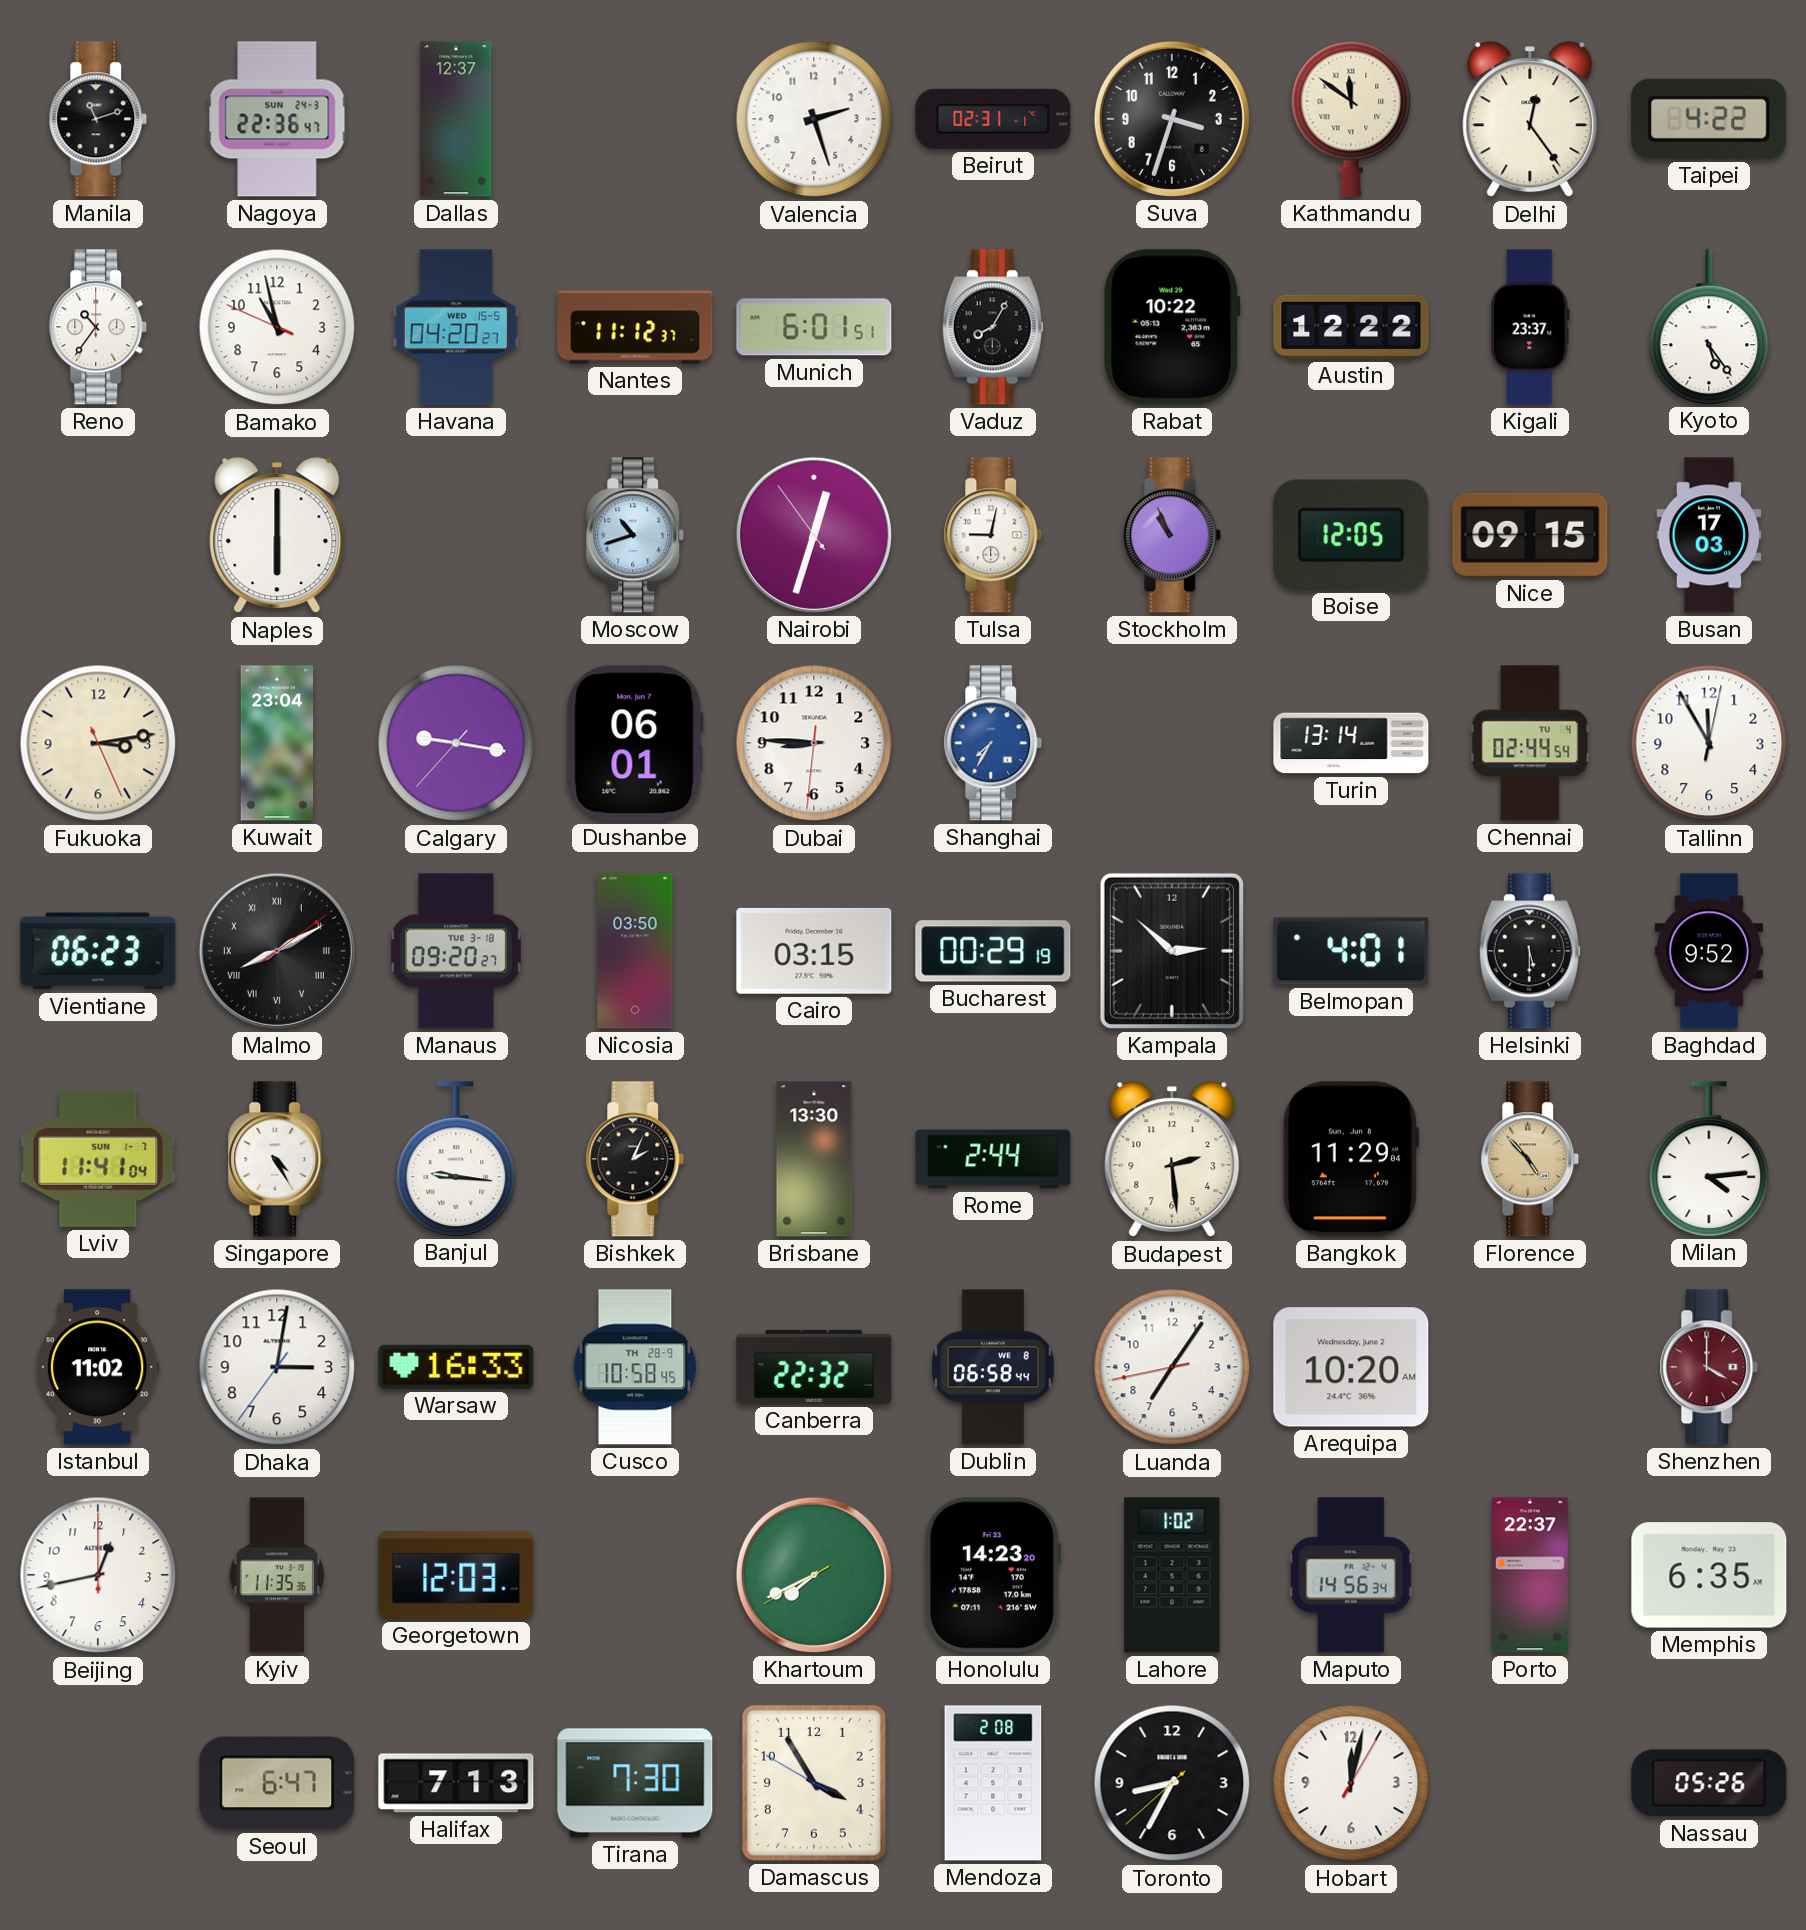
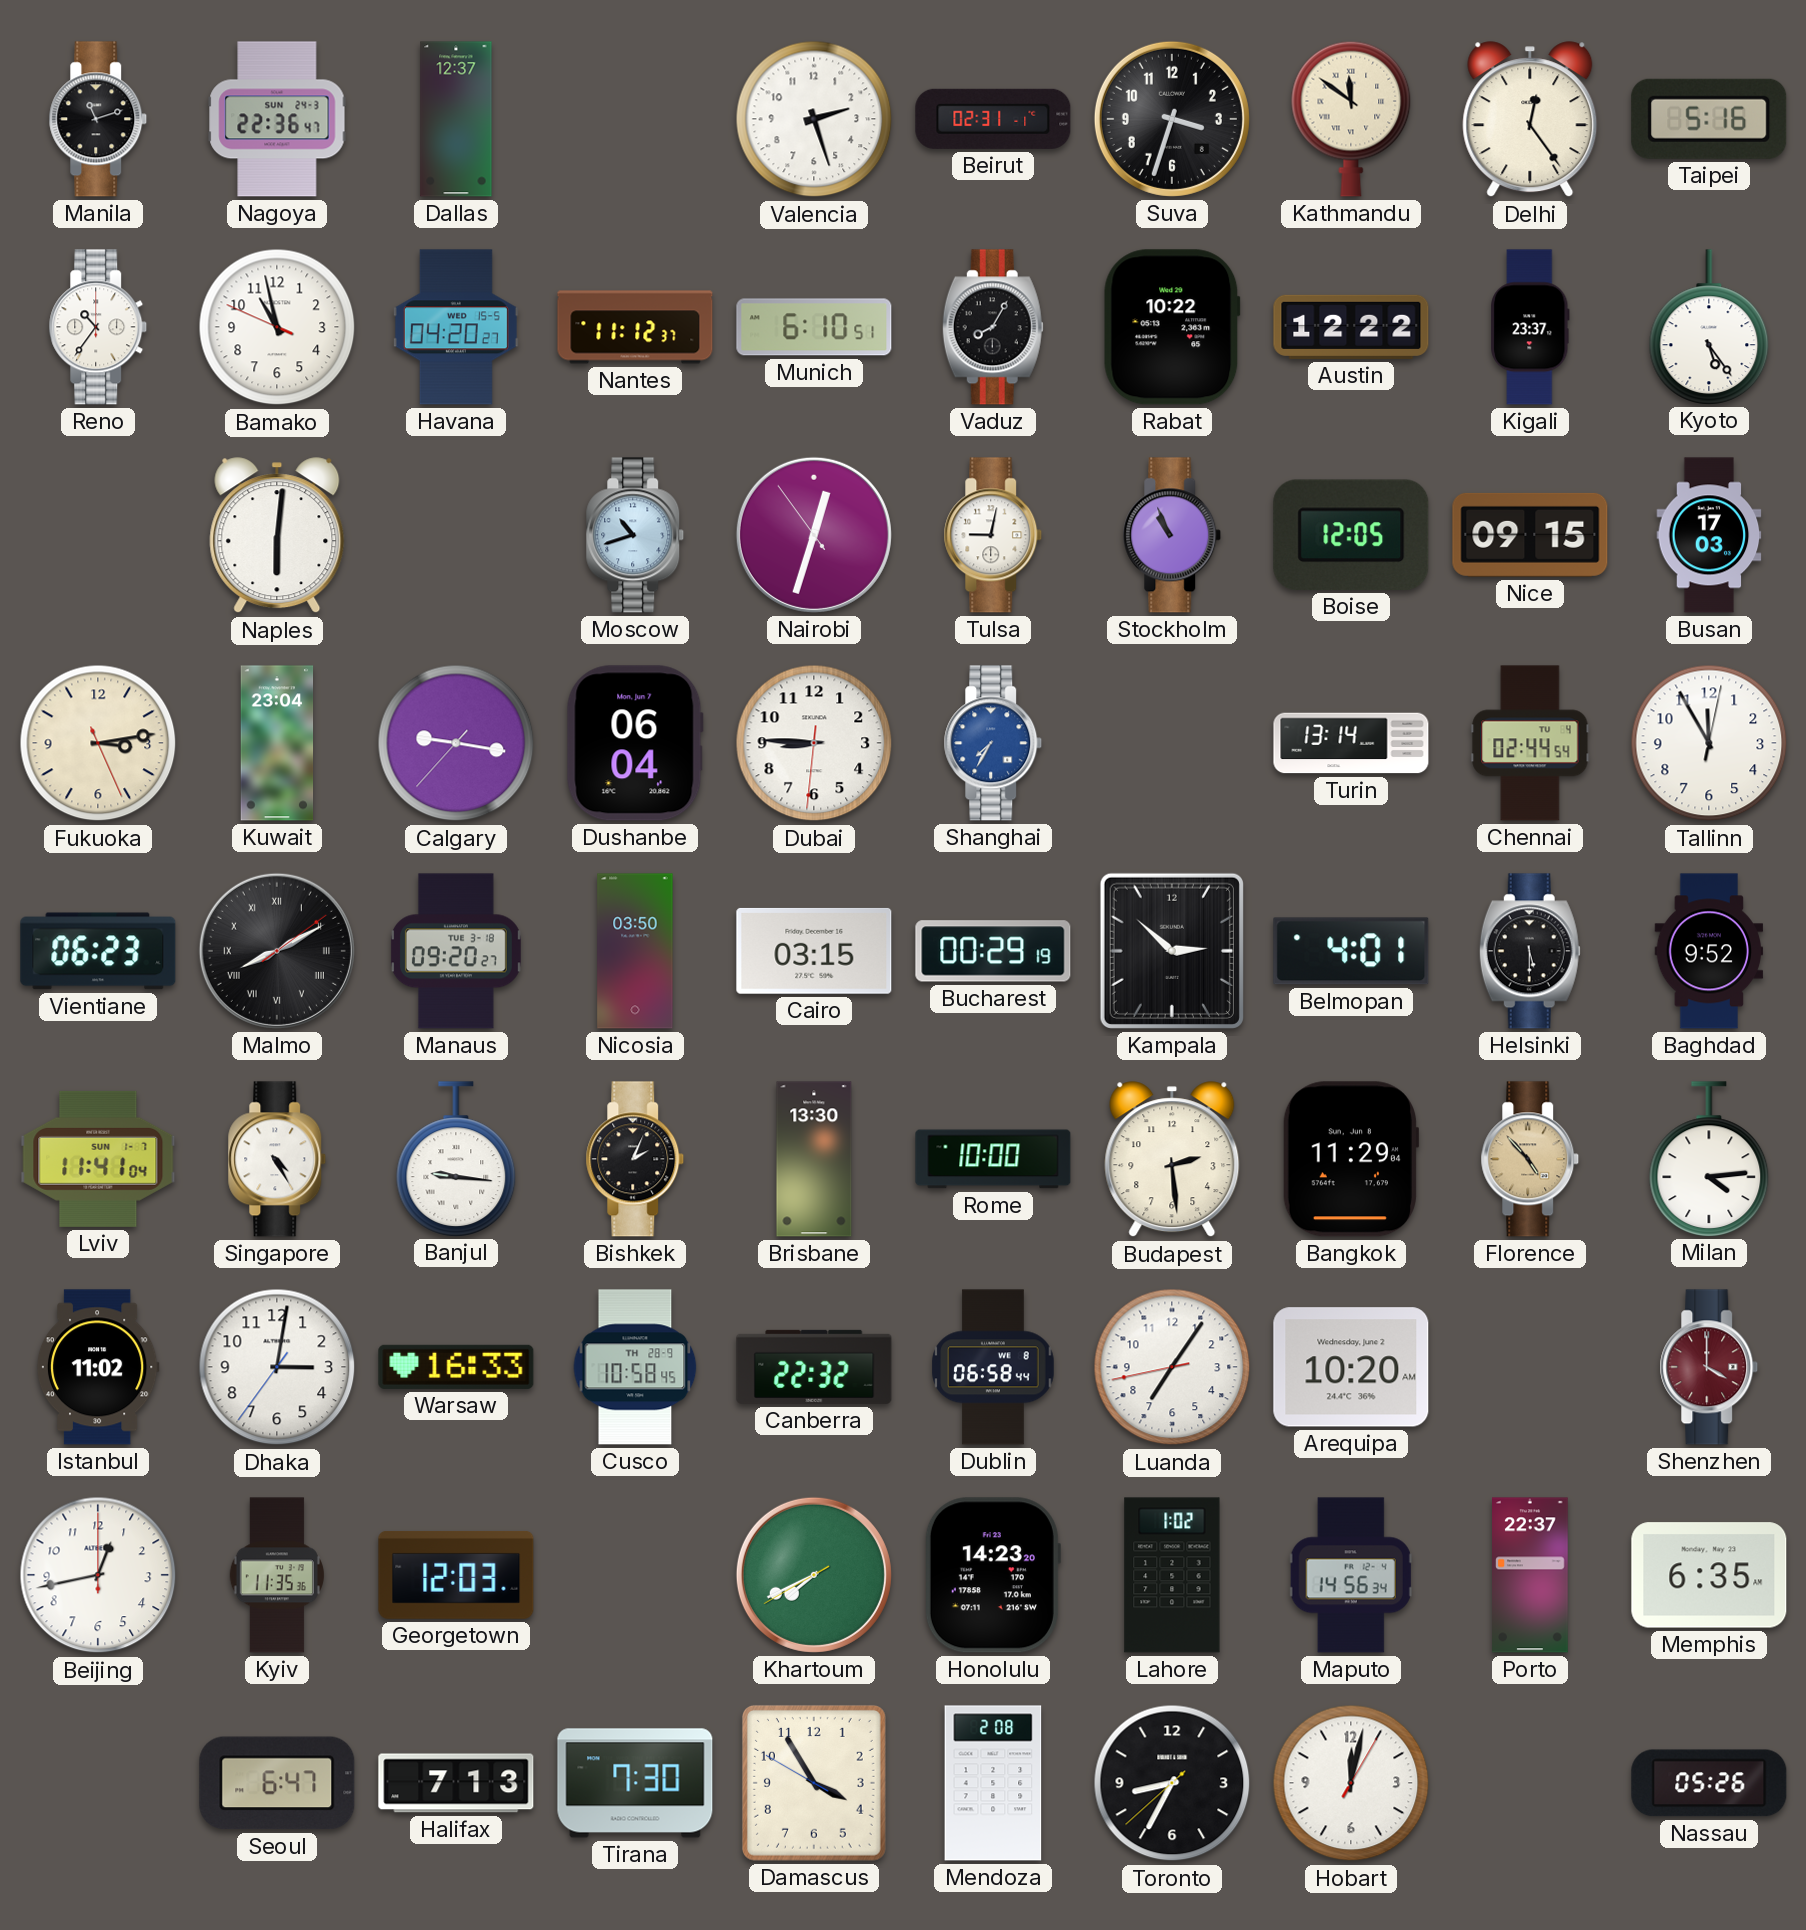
Taipei: 4:22 -> 5:16 (1709, 119)
Munich: 6:01 -> 6:10 (814, 327)
Naples: 6:00 -> 6:01 (277, 536)
Dushanbe: 06:01 -> 06:04 (635, 743)
Rome: 2:44 -> 10:00 (993, 1159)
